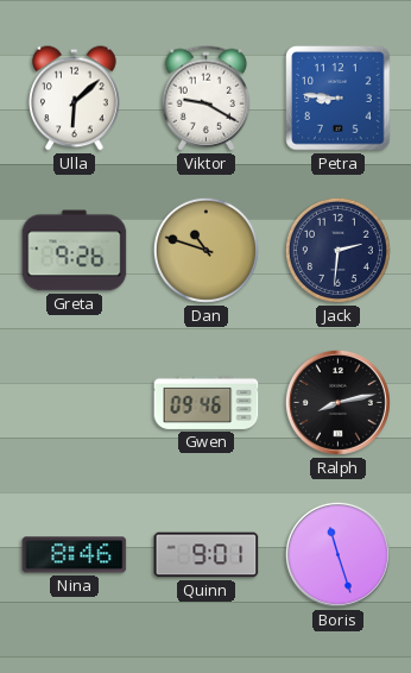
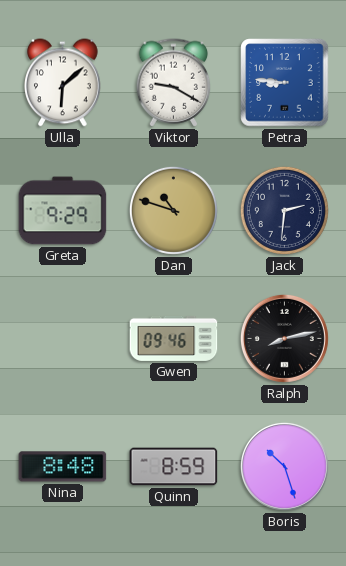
Greta: 9:26 -> 9:29 (63, 211)
Nina: 8:46 -> 8:48 (63, 467)
Quinn: 9:01 -> 8:59 (174, 467)
Boris: 11:27 -> 10:27 (284, 466)
